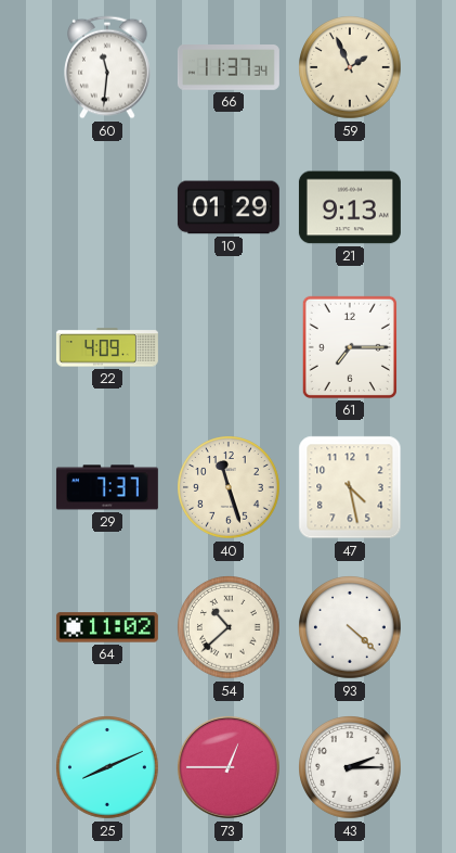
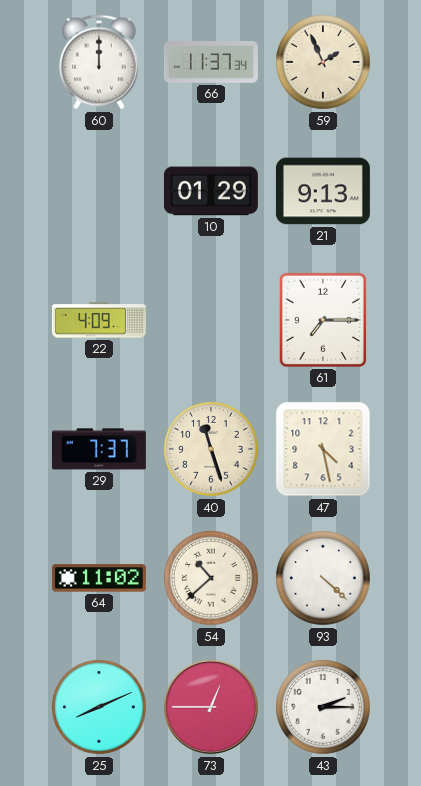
60: 11:31 -> 12:00 (100, 62)
